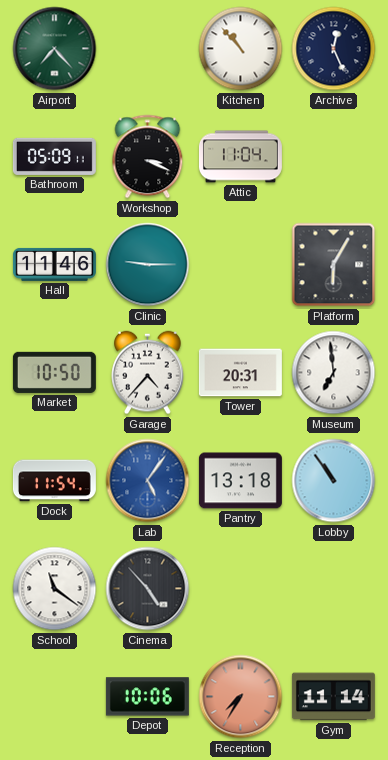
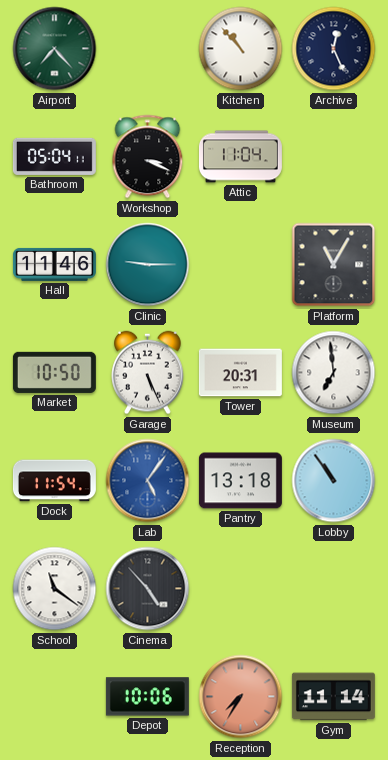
Bathroom: 05:09 -> 05:04 (54, 156)
Platform: 6:05 -> 11:05 (334, 265)
Garage: 4:37 -> 5:26 (148, 373)
